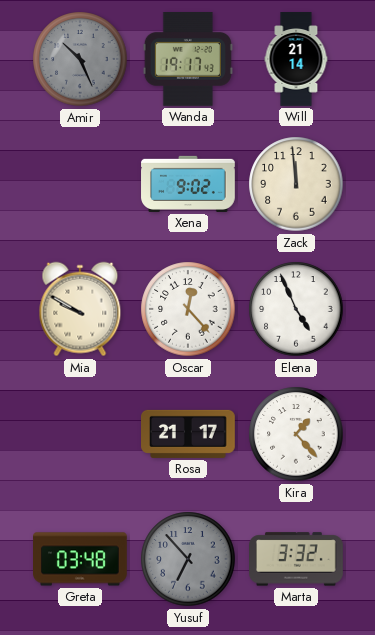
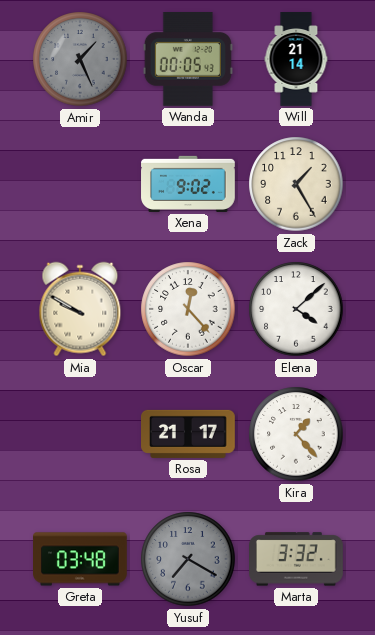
Amir: 10:26 -> 1:26 (80, 59)
Wanda: 19:17 -> 00:05 (188, 60)
Zack: 11:59 -> 1:25 (296, 184)
Elena: 4:56 -> 4:08 (296, 309)
Yusuf: 6:53 -> 7:20 (188, 559)
